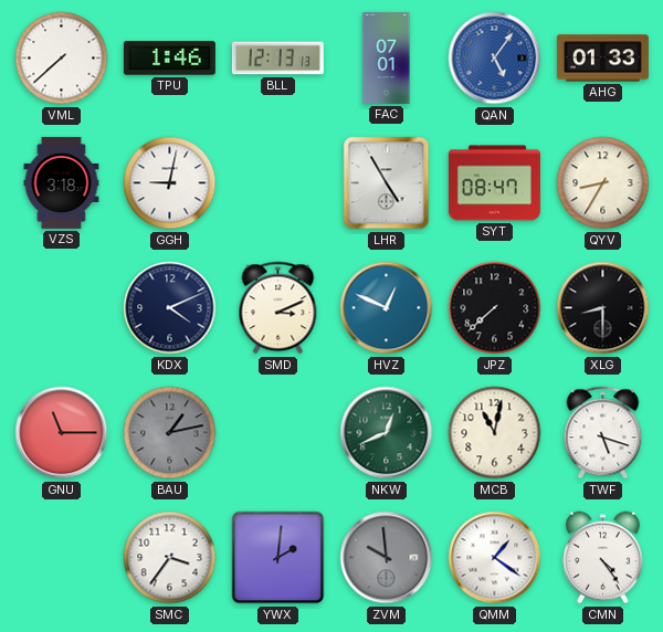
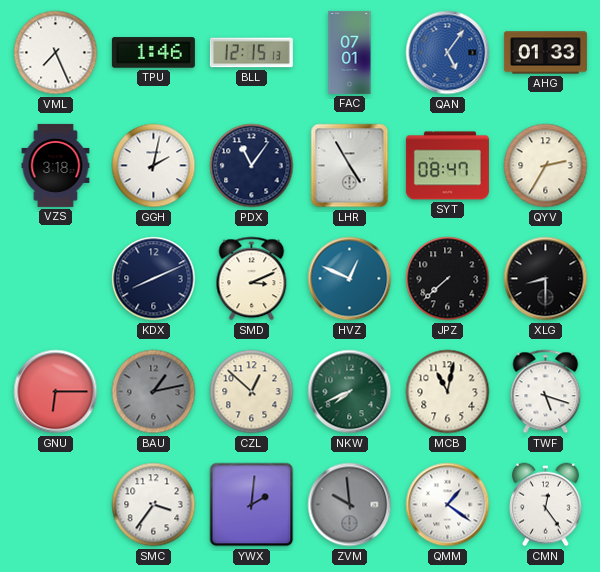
VML: 7:38 -> 7:26 (56, 53)
BLL: 12:13 -> 12:15 (251, 53)
GGH: 9:02 -> 2:02 (154, 166)
PDX: none -> 11:06 (252, 166)
QYV: 8:35 -> 2:35 (546, 166)
KDX: 4:11 -> 8:11 (154, 279)
GNU: 11:15 -> 6:15 (56, 392)
CZL: none -> 12:52 (252, 392)
NKW: 12:41 -> 7:41 (350, 392)
CMN: 4:24 -> 12:24 (546, 505)
